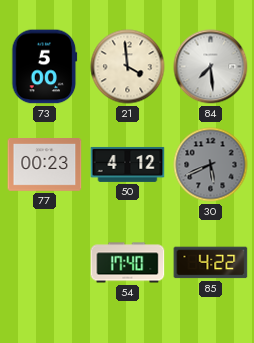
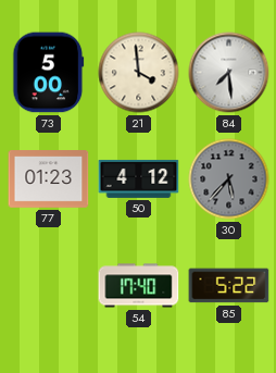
77: 00:23 -> 01:23 (49, 179)
30: 5:41 -> 5:37 (229, 179)
85: 4:22 -> 5:22 (229, 286)
